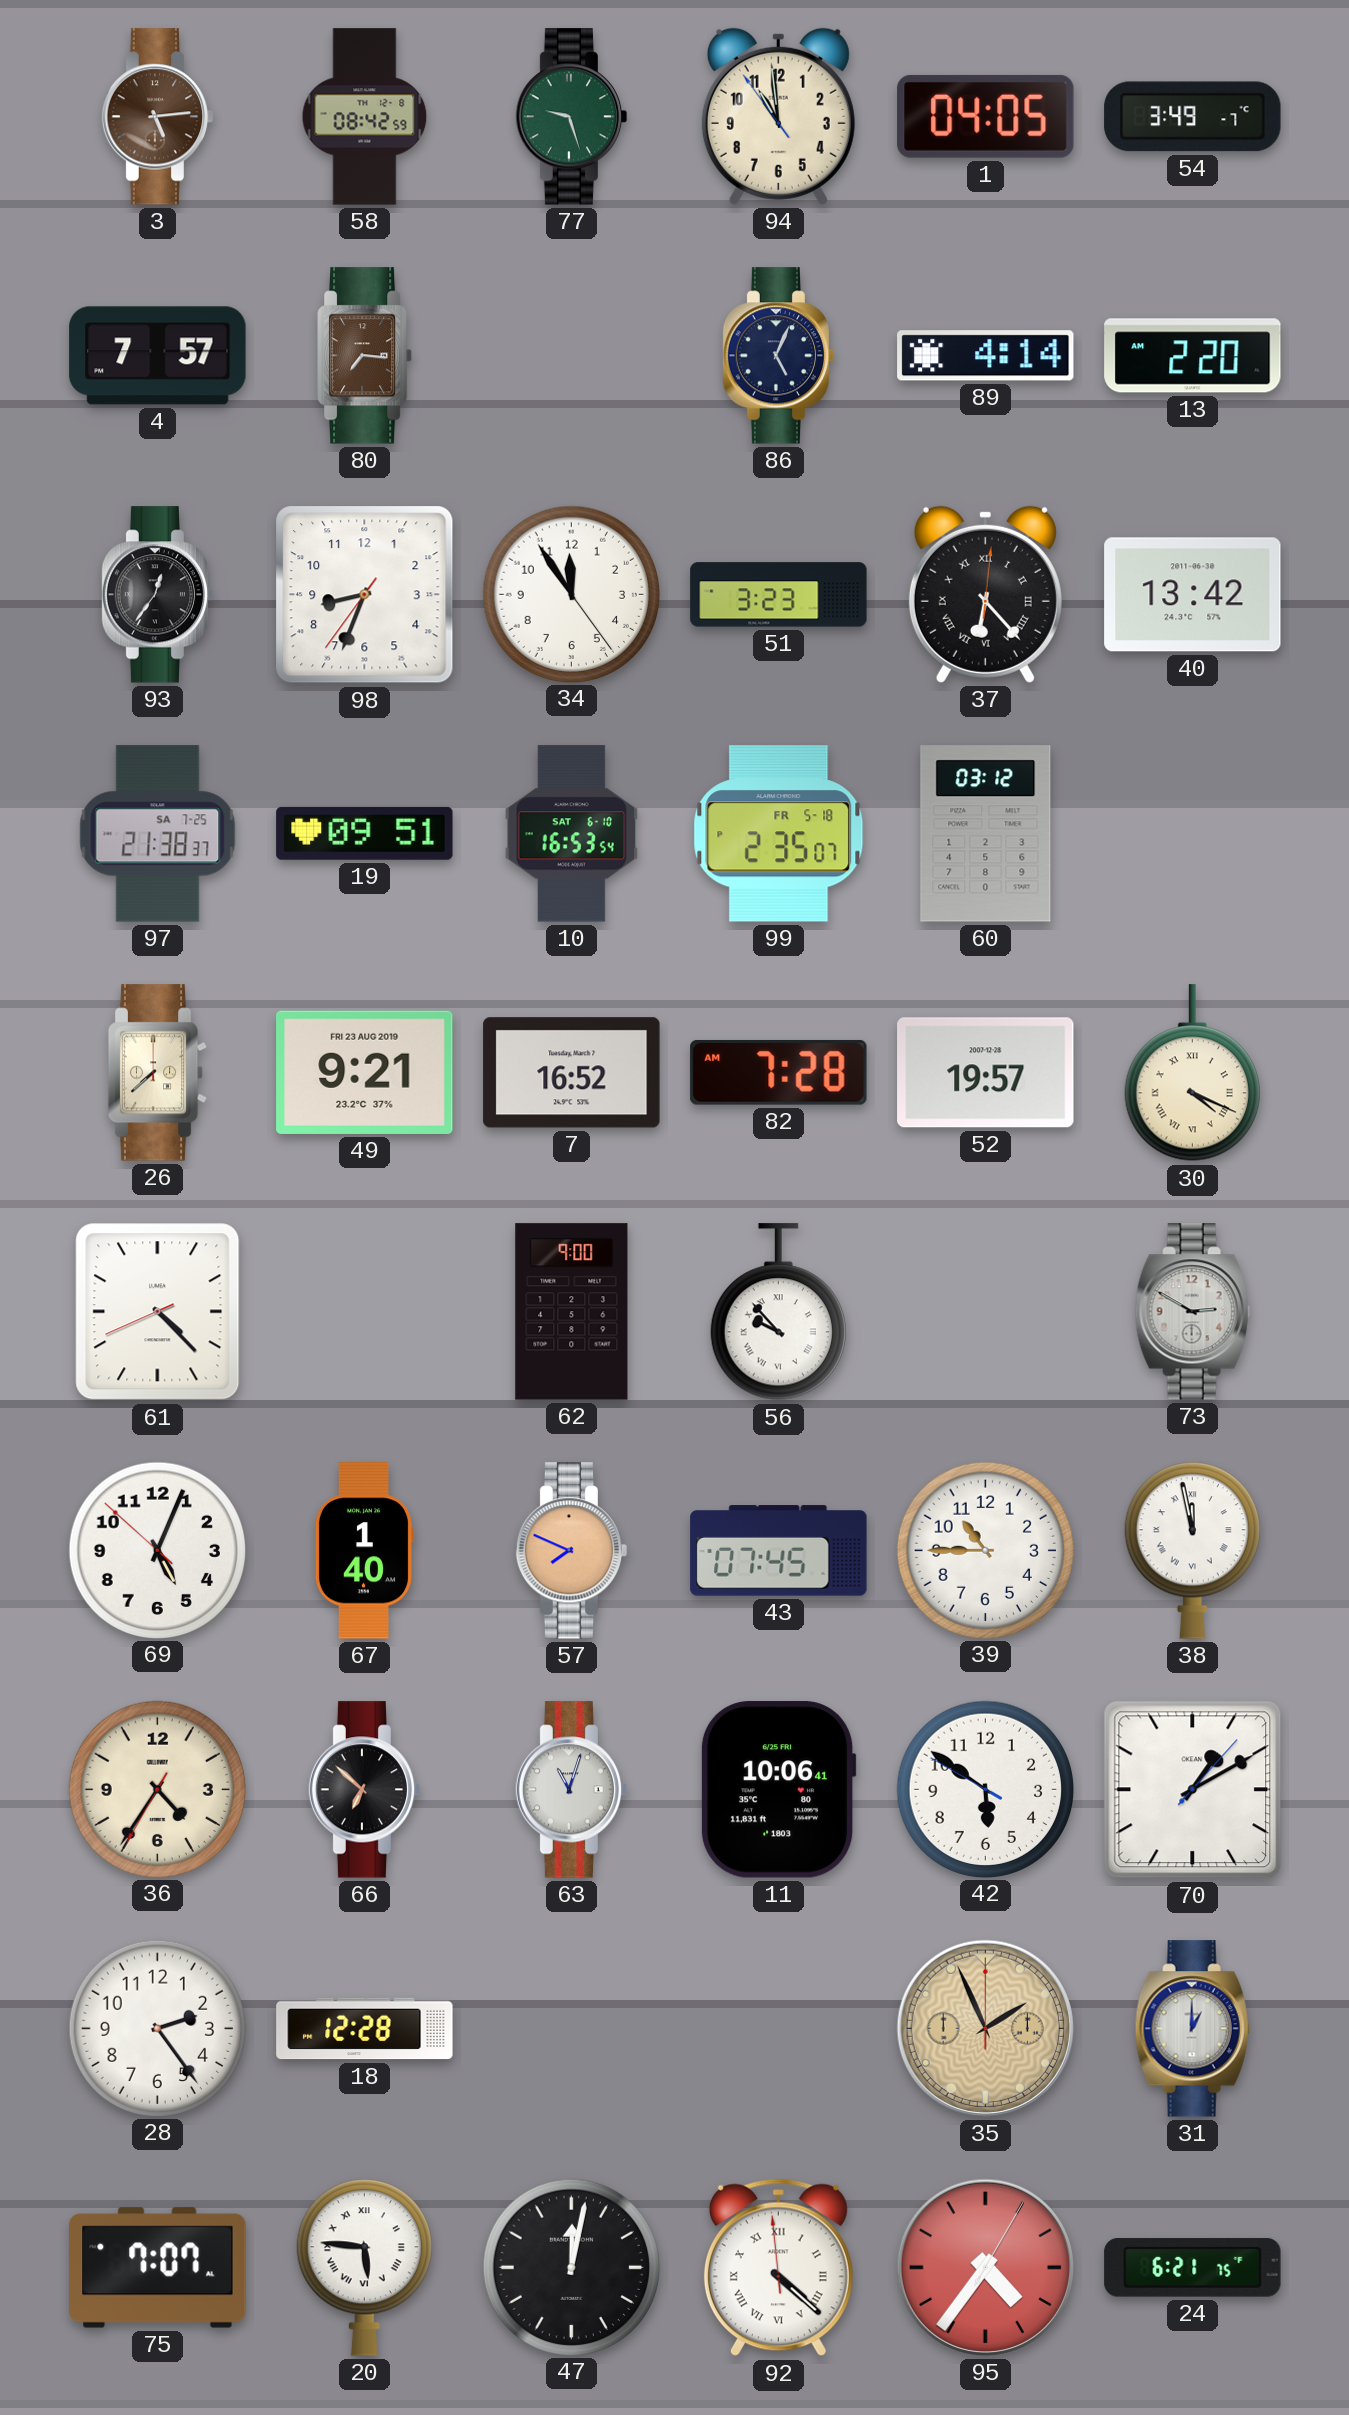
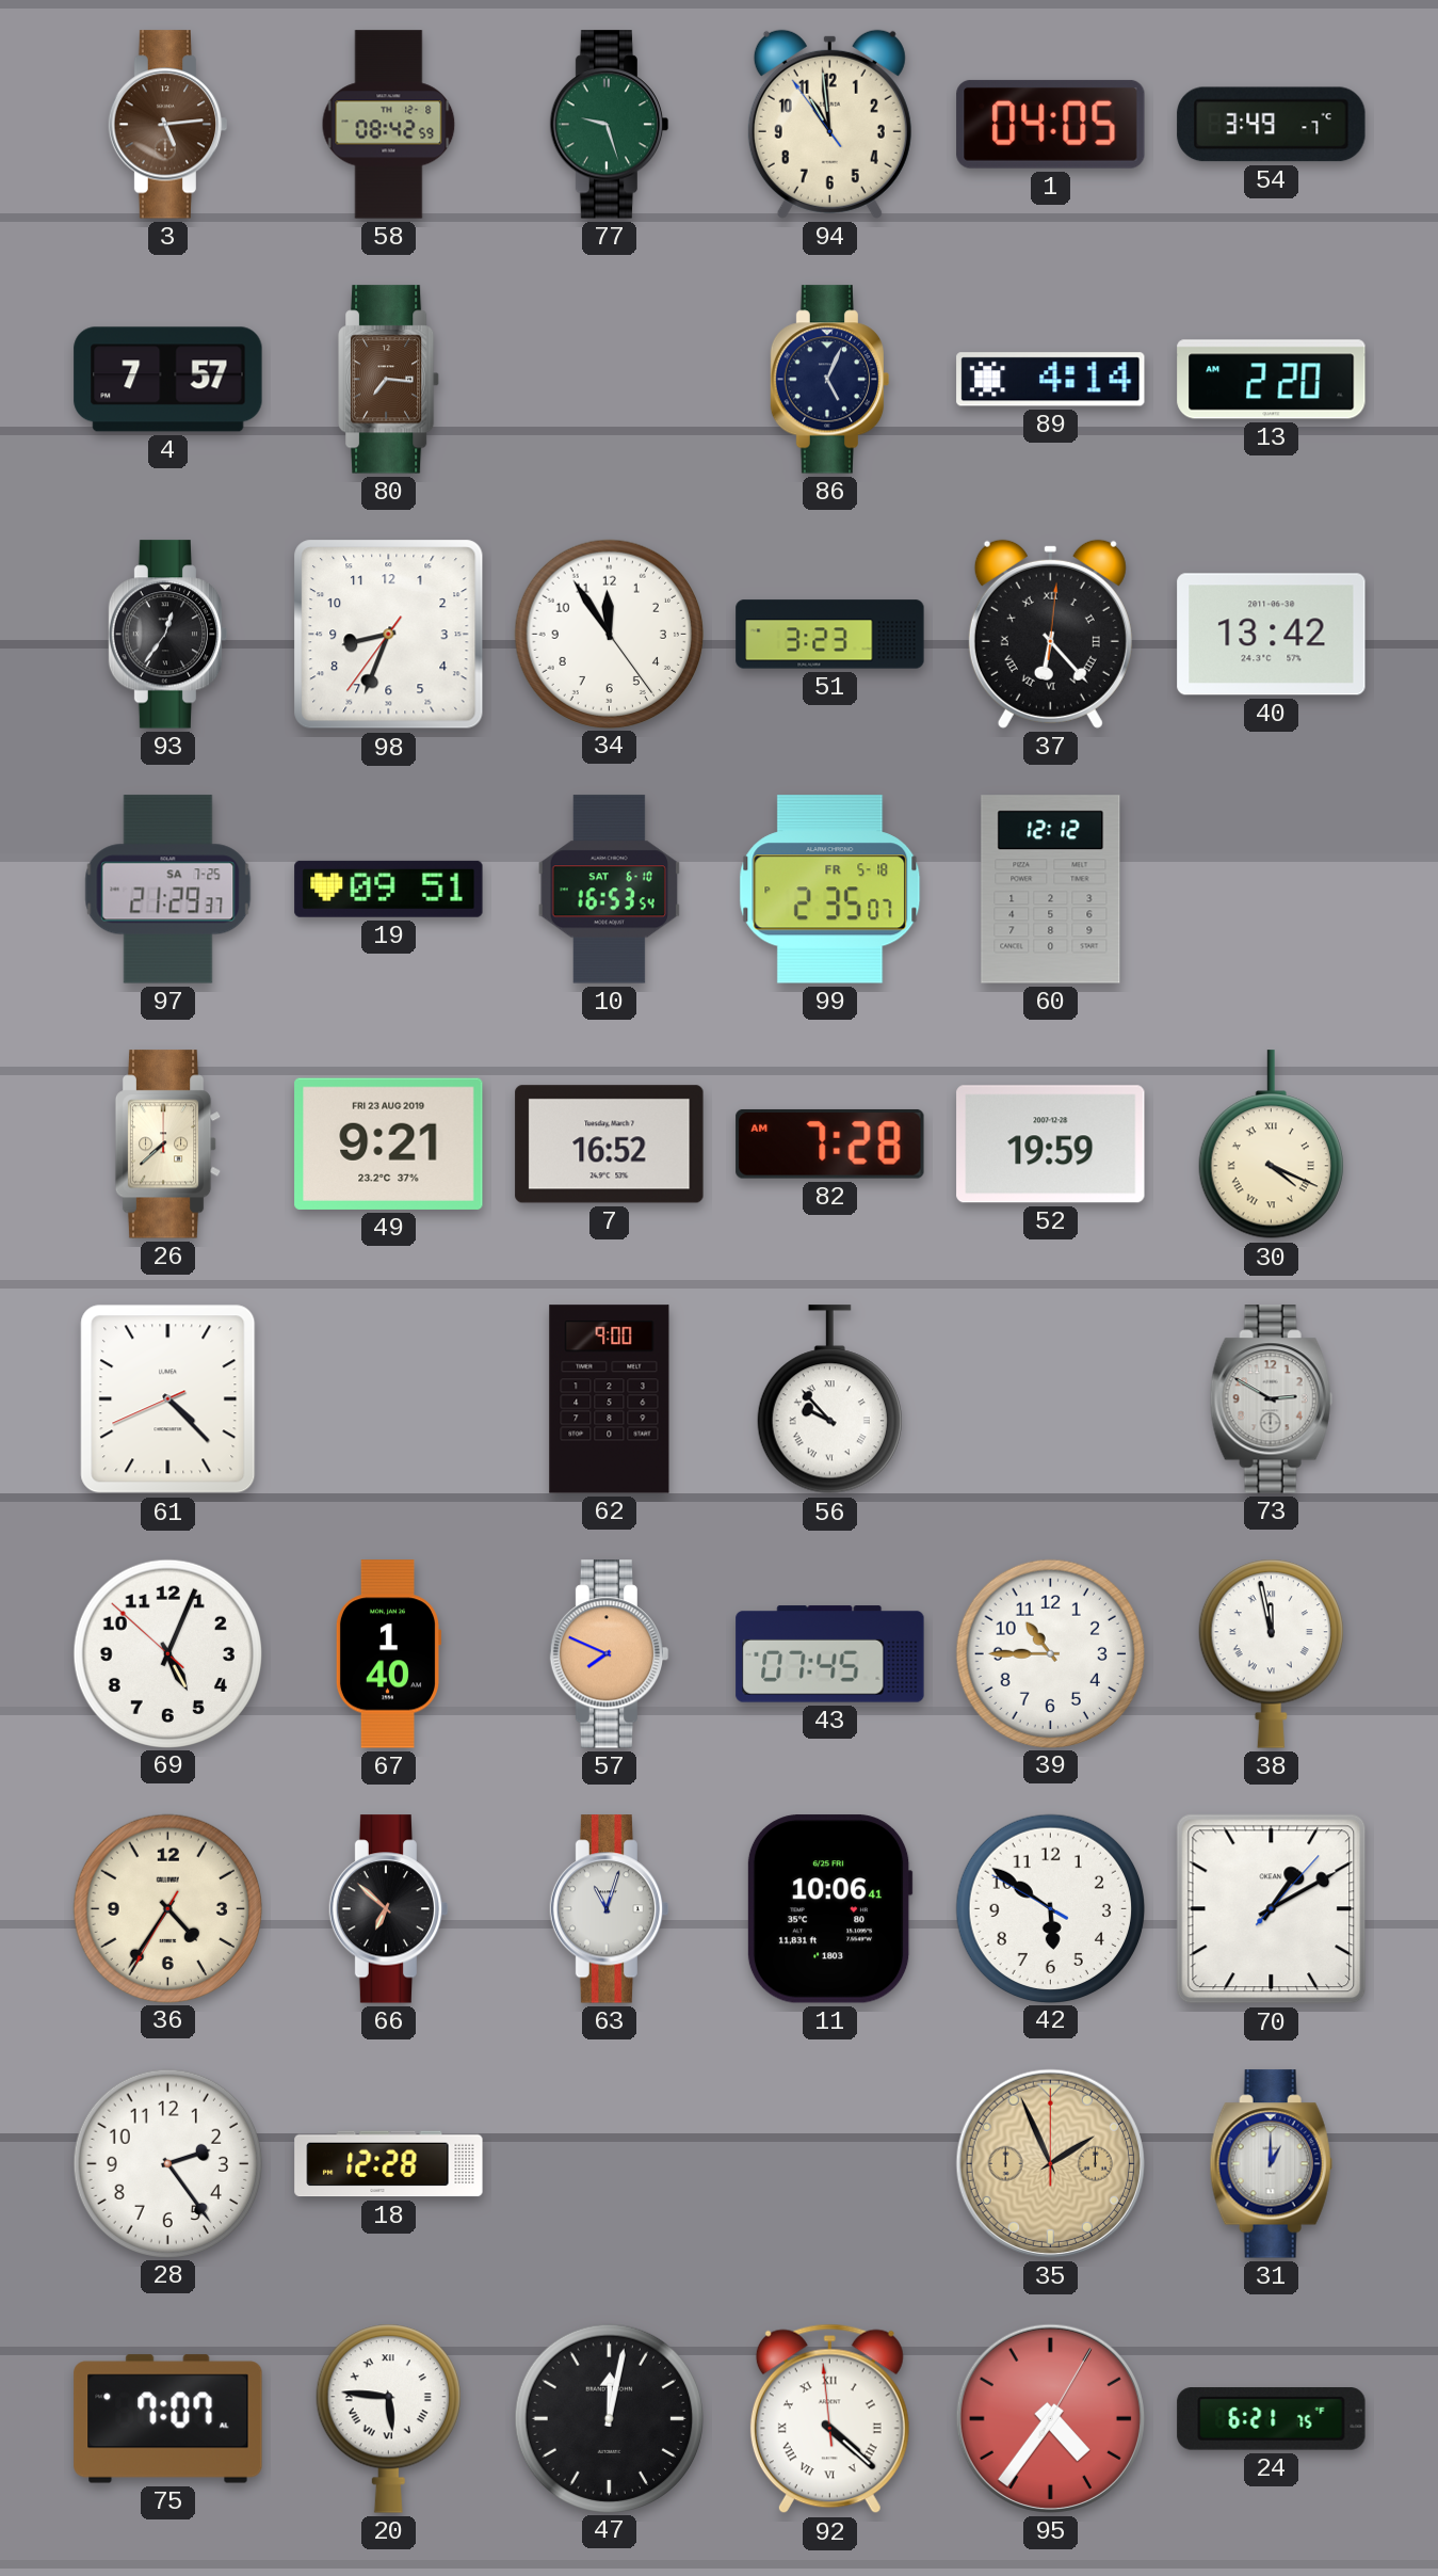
97: 21:38 -> 21:29 (168, 890)
60: 03:12 -> 12:12 (1051, 890)
52: 19:57 -> 19:59 (1051, 1145)
